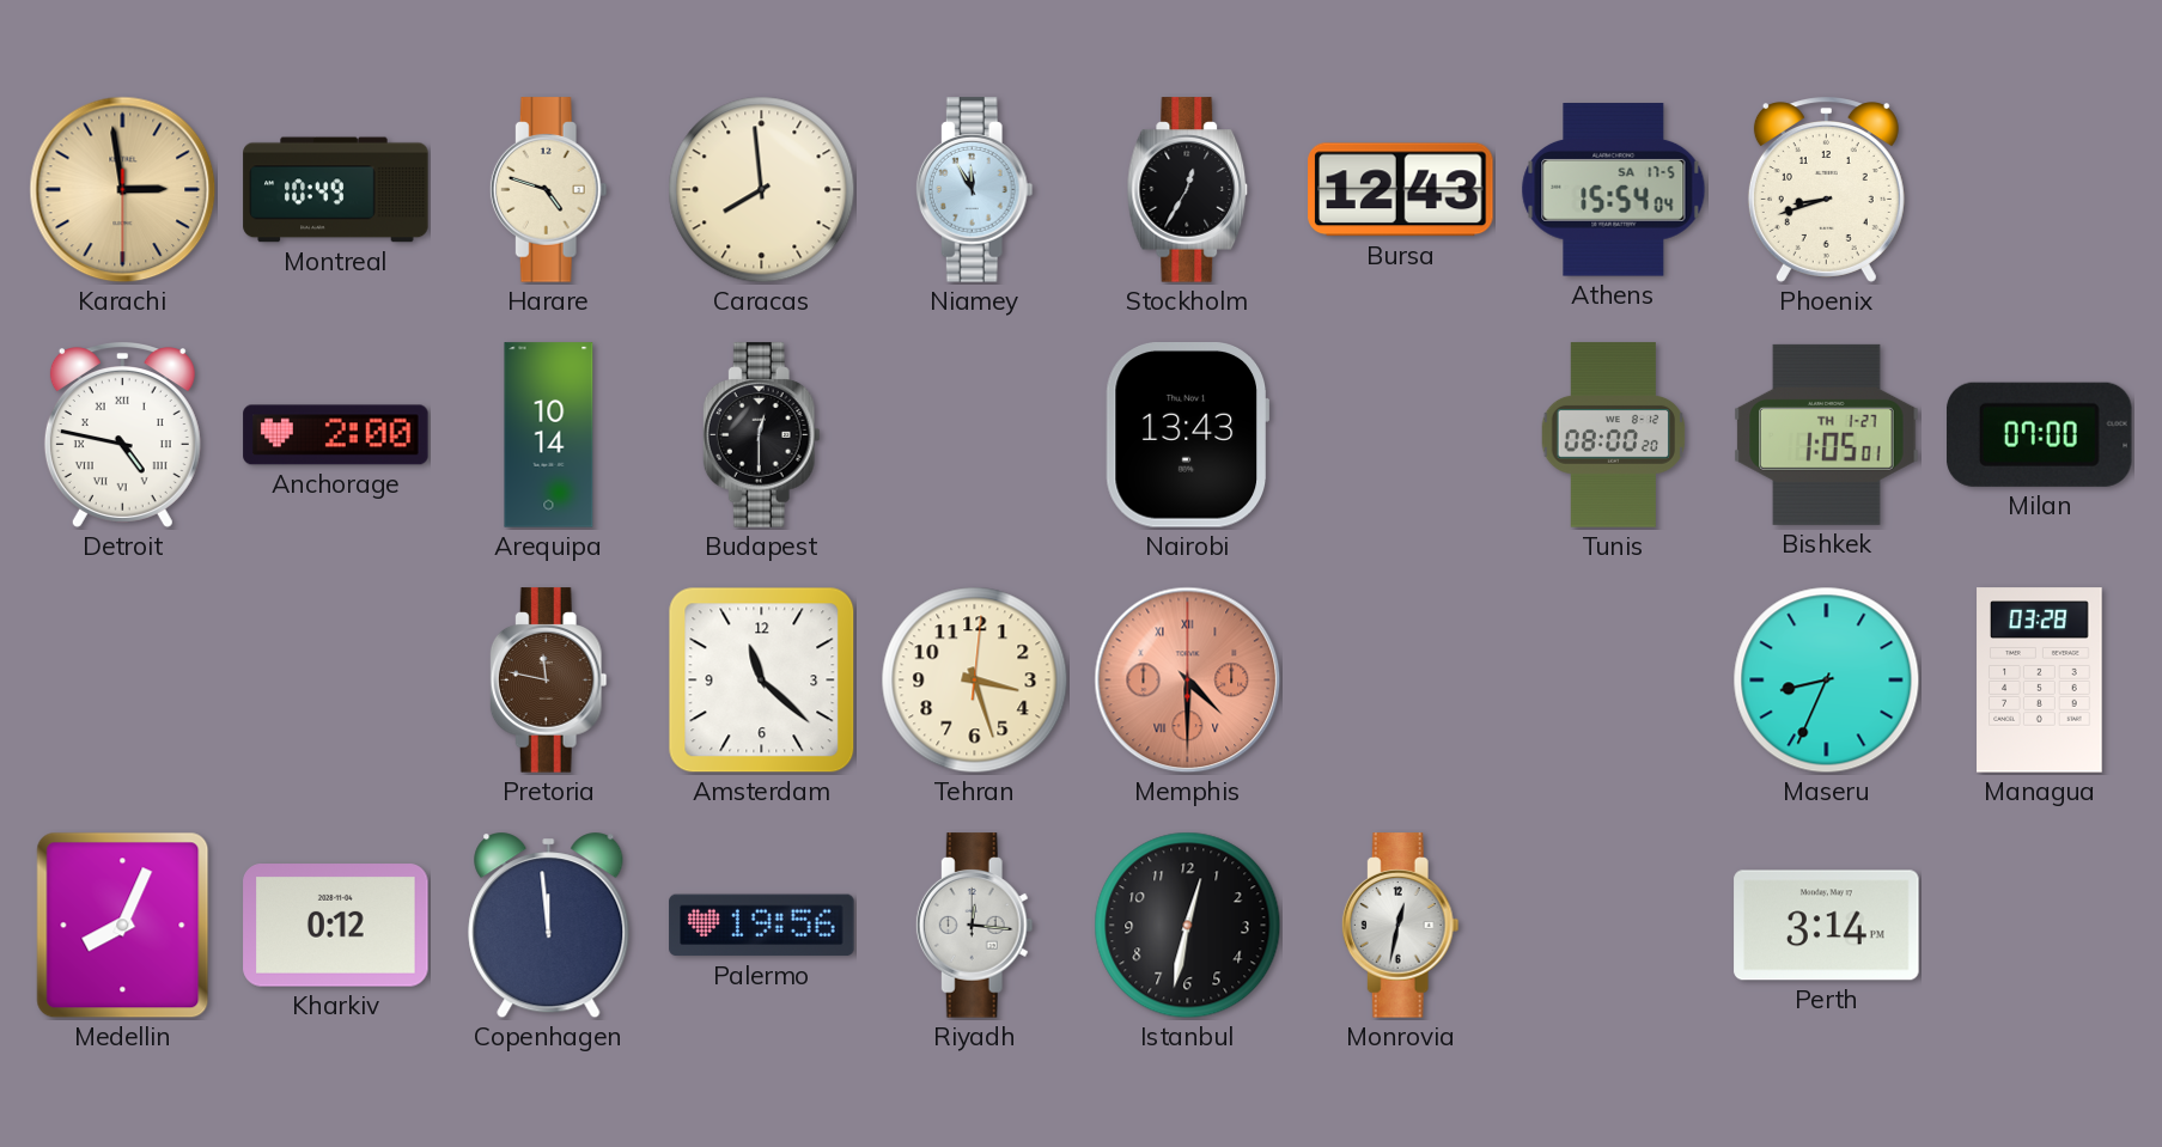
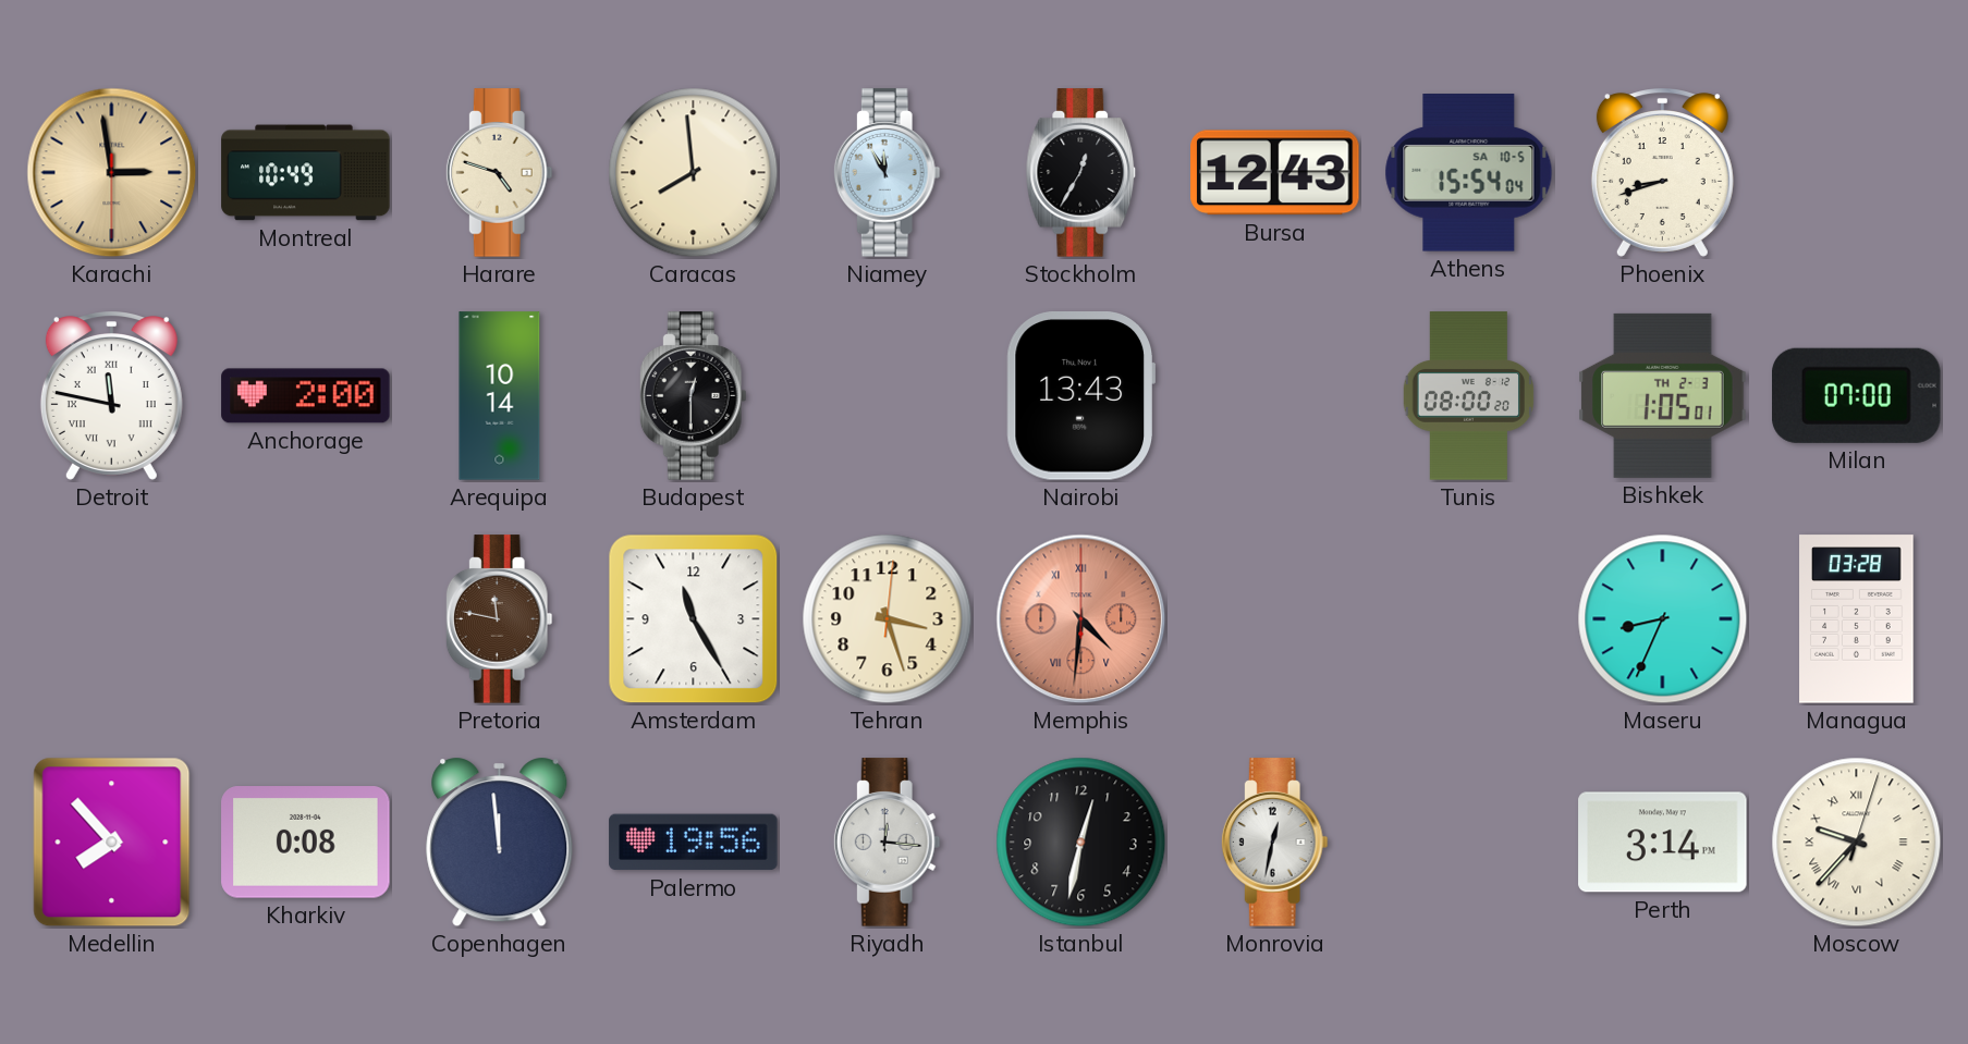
Athens date: SA 17-5 -> SA 10-5 (1469, 173)
Detroit: 4:47 -> 11:47 (111, 396)
Bishkek date: TH 1-27 -> TH 2-3 (1663, 395)
Amsterdam: 11:22 -> 11:25 (694, 619)
Memphis: 4:30 -> 4:31 (1081, 619)
Medellin: 8:04 -> 7:53 (112, 843)
Kharkiv: 0:12 -> 0:08 (306, 843)
Moscow: none -> 9:37 (1857, 843)
